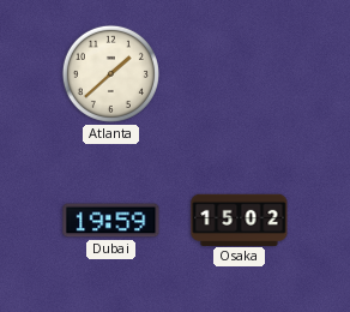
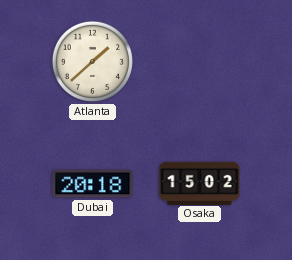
Dubai: 19:59 -> 20:18 (93, 184)
